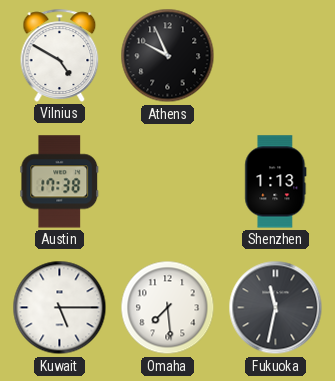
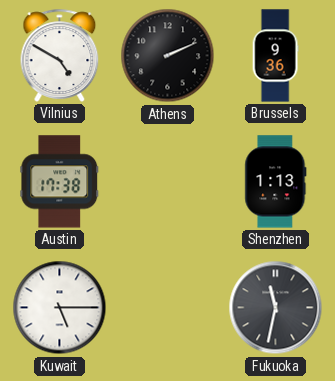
Athens: 9:56 -> 2:11 (168, 56)
Brussels: none -> 9:36 (275, 56)
Omaha: 7:29 -> none (168, 308)
